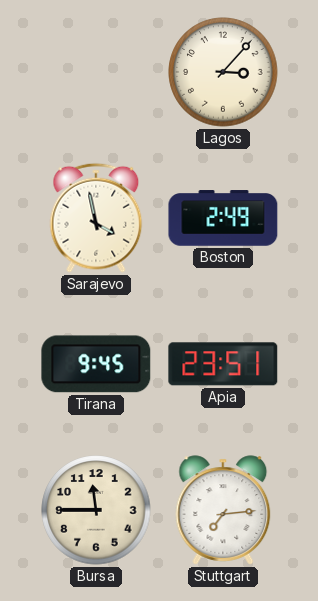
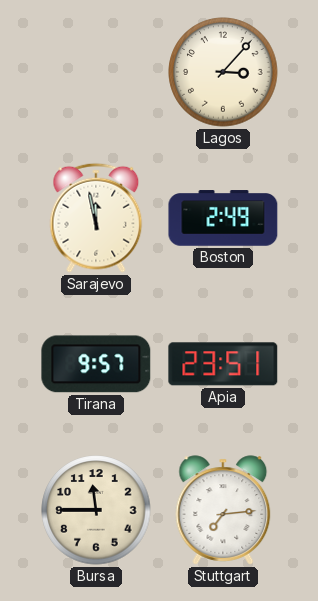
Sarajevo: 3:58 -> 11:58 (96, 218)
Tirana: 9:45 -> 9:57 (96, 364)
